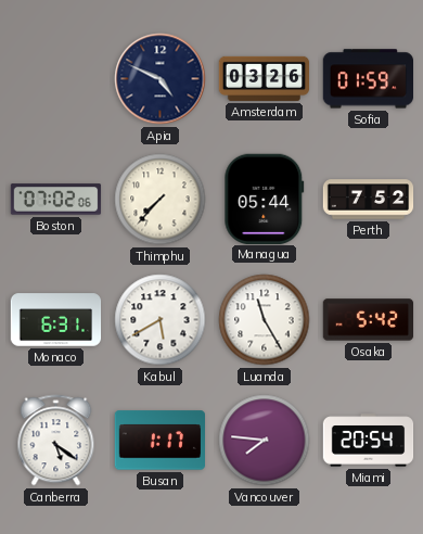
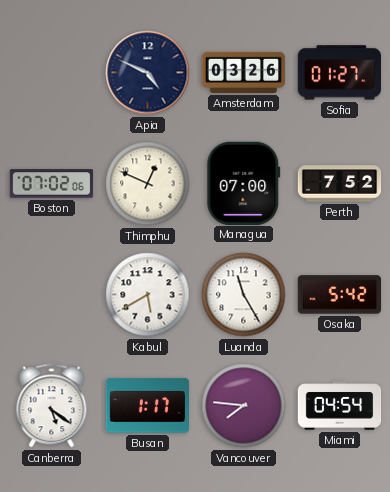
Sofia: 01:59 -> 01:27 (339, 73)
Thimphu: 7:37 -> 12:49 (148, 184)
Managua: 05:44 -> 07:00 (244, 183)
Monaco: 6:31 -> none (56, 320)
Miami: 20:54 -> 04:54 (340, 406)
